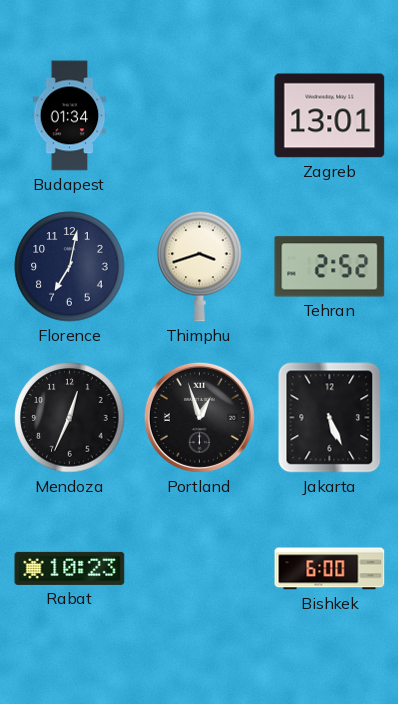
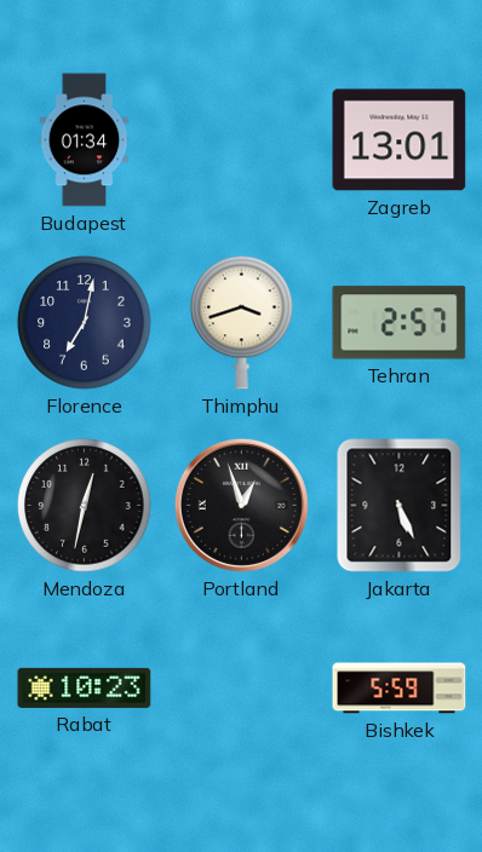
Tehran: 2:52 -> 2:57 (400, 323)
Mendoza: 12:34 -> 12:32 (85, 506)
Bishkek: 6:00 -> 5:59 (400, 689)
